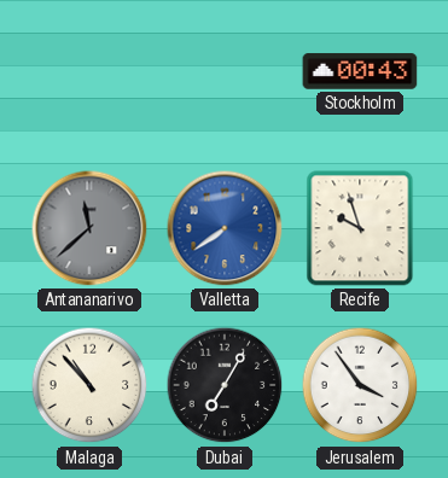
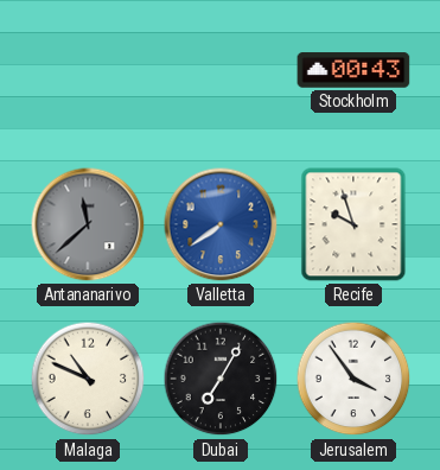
Malaga: 10:53 -> 10:49 (88, 379)
